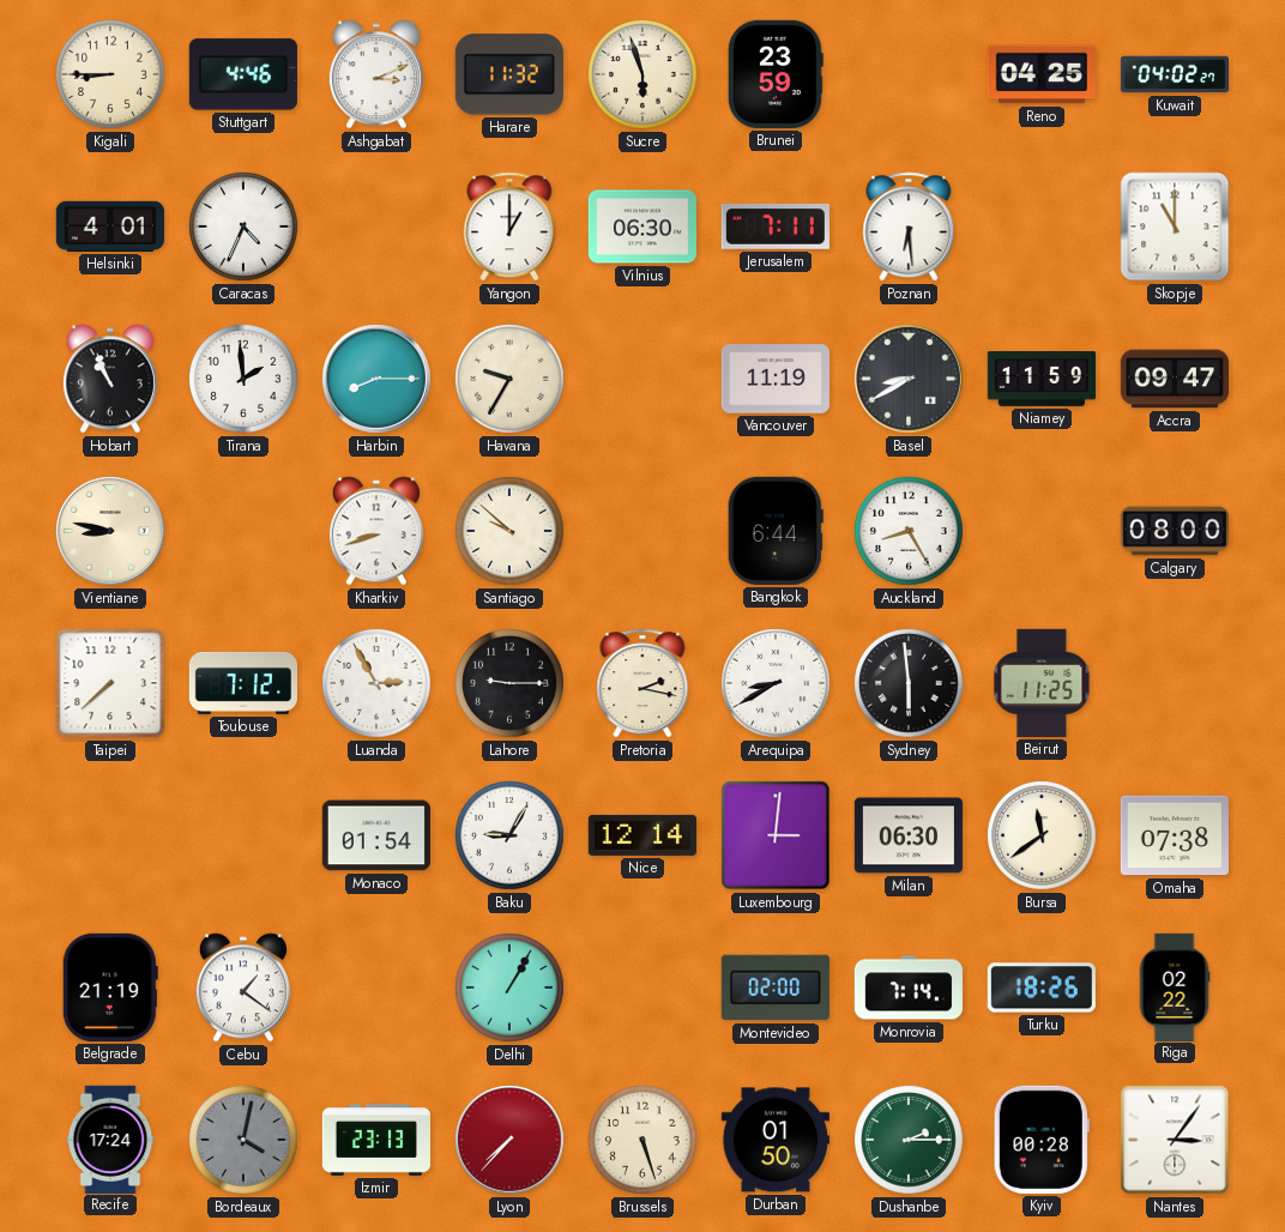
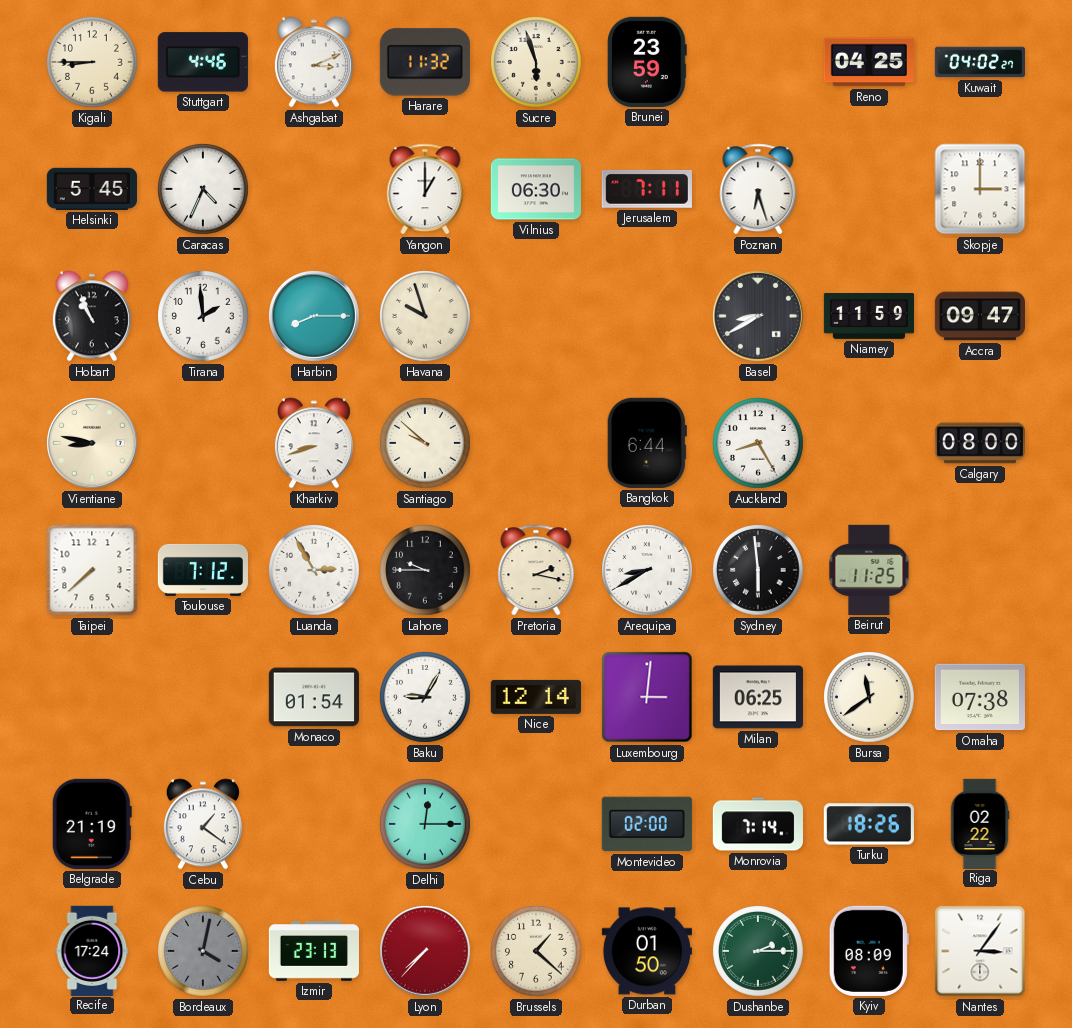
Helsinki: 4:01 -> 5:45 (92, 189)
Poznan: 6:29 -> 6:27 (758, 189)
Skopje: 11:00 -> 3:00 (980, 189)
Havana: 9:35 -> 9:57 (425, 316)
Vancouver: 11:19 -> none (776, 379)
Lahore: 9:15 -> 9:45 (425, 570)
Milan: 06:30 -> 06:25 (758, 697)
Delhi: 1:05 -> 12:15 (425, 824)
Brussels: 5:27 -> 1:22 (536, 951)
Kyiv: 00:28 -> 08:09 (869, 951)
